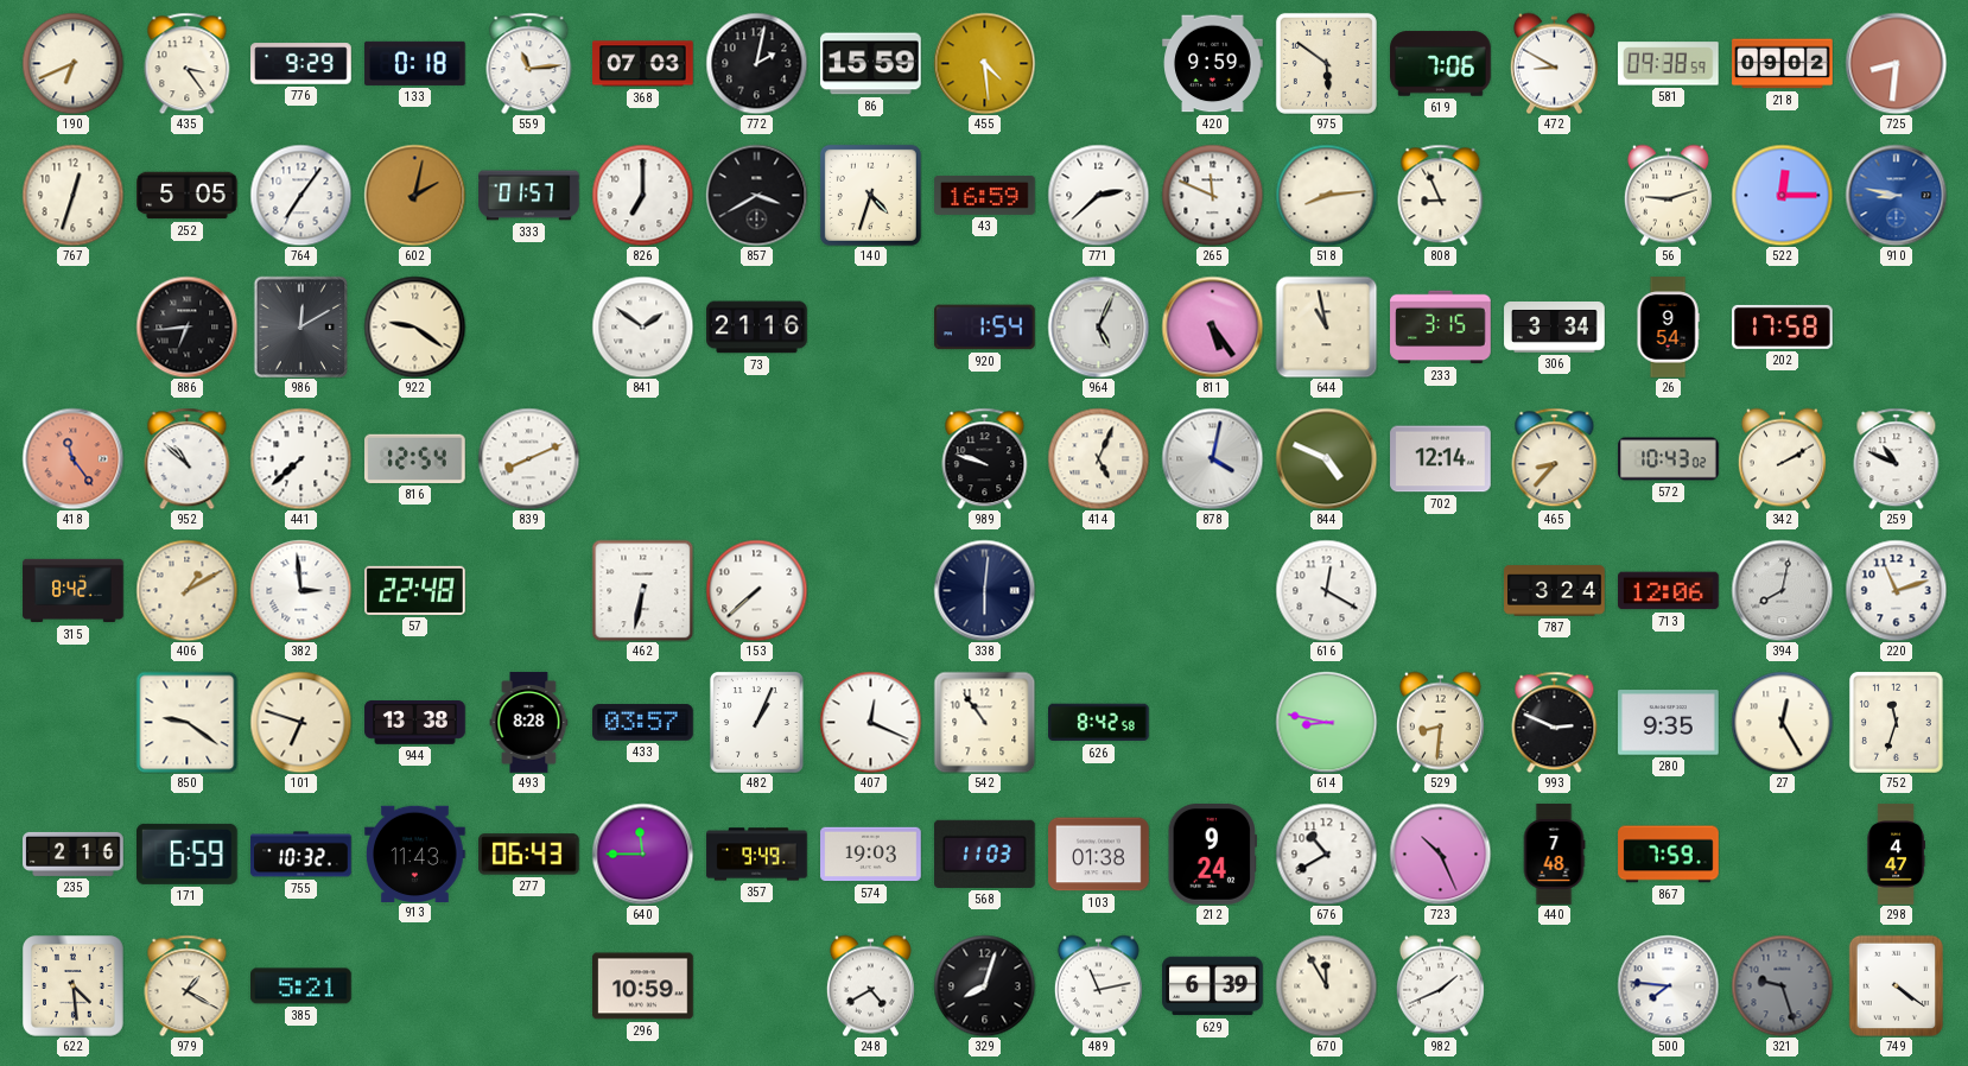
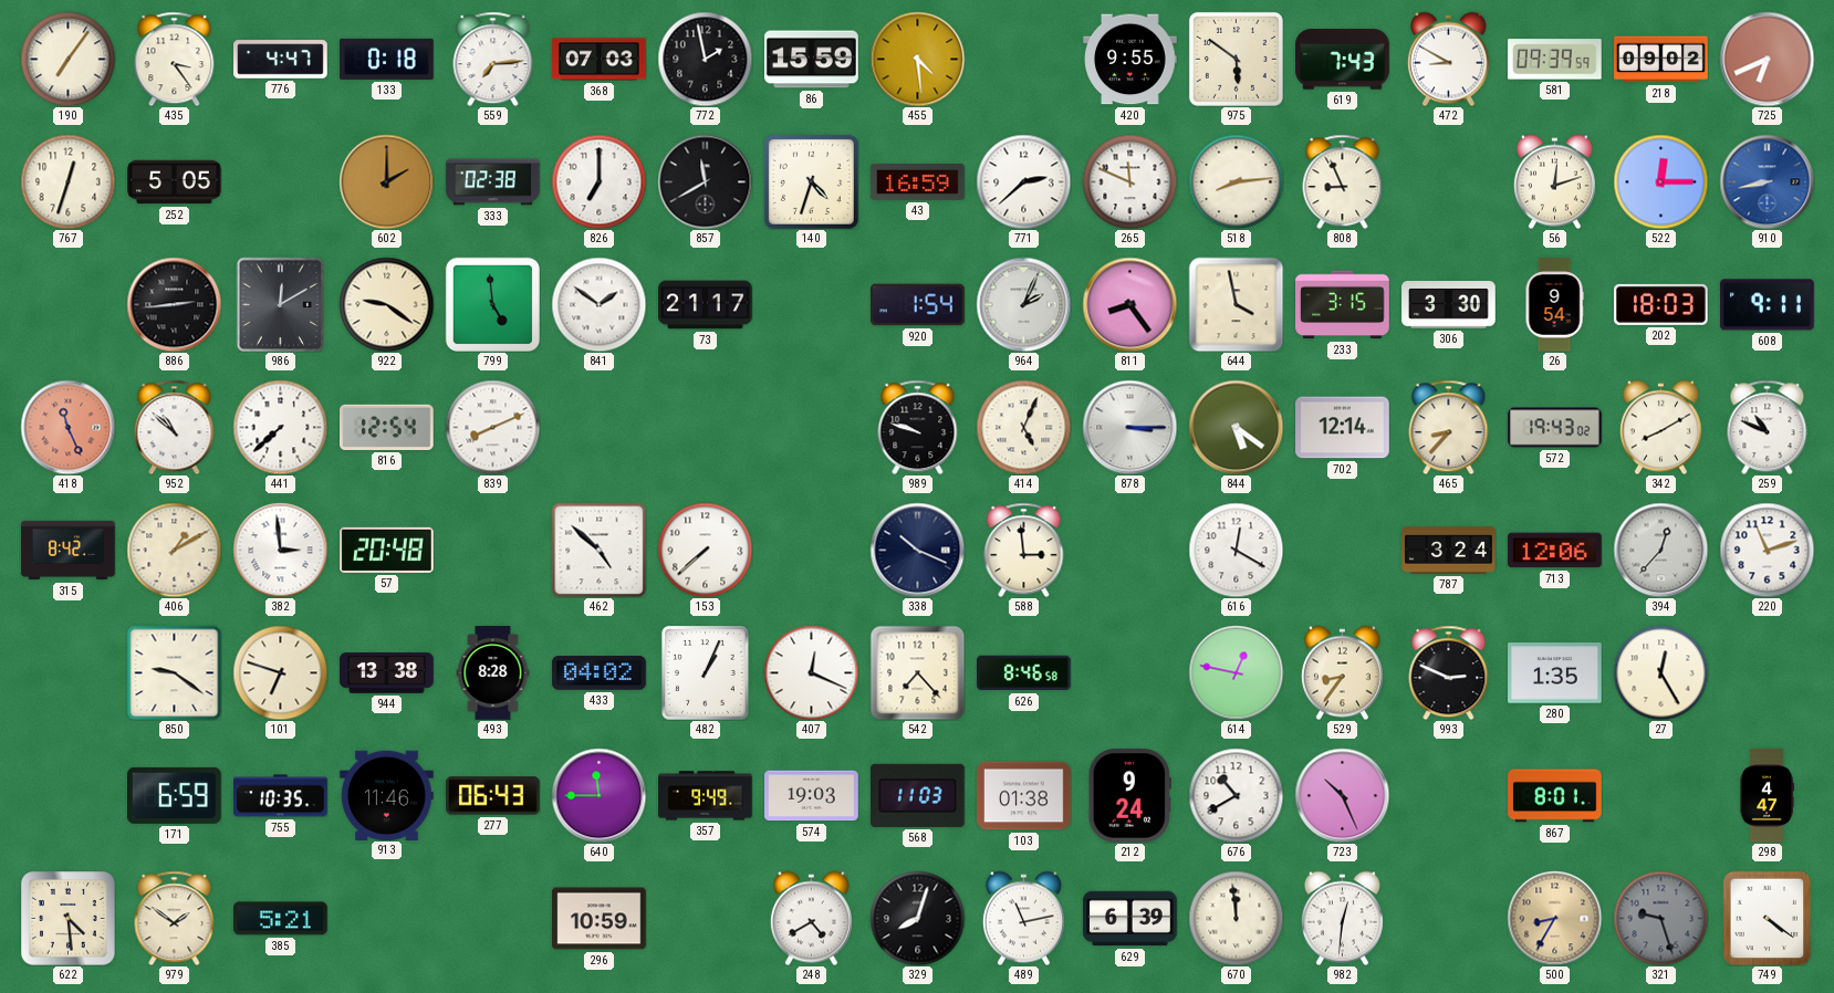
190: 6:41 -> 7:06 (67, 59)
776: 9:29 -> 4:47 (281, 60)
559: 11:14 -> 7:14 (493, 59)
772: 2:02 -> 1:58 (705, 59)
420: 9:59 -> 9:55 (1130, 60)
619: 7:06 -> 7:43 (1343, 60)
581: 09:38 -> 09:39 (1555, 60)
725: 8:31 -> 6:41 (1767, 59)
764: 7:06 -> none (300, 195)
602: 2:02 -> 2:00 (386, 181)
333: 01:57 -> 02:38 (493, 182)
857: 3:40 -> 11:40 (705, 181)
56: 9:12 -> 12:12 (1554, 181)
910: 8:47 -> 8:43 (1767, 181)
886: 6:44 -> 2:44 (174, 304)
799: none -> 4:59 (492, 304)
73: 21:16 -> 21:17 (706, 305)
964: 5:04 -> 2:04 (1023, 304)
811: 5:24 -> 8:24 (1129, 304)
644: 10:58 -> 3:58 (1236, 304)
306: 3:34 -> 3:30 (1449, 305)
202: 17:58 -> 18:03 (1661, 304)
608: none -> 9:11 (1768, 305)
418: 11:24 -> 11:26 (67, 427)
878: 4:02 -> 3:15 (1129, 427)
844: 4:49 -> 5:21 (1236, 427)
572: 10:43 -> 19:43 (1555, 428)
342: 2:10 -> 8:10 (1660, 427)
57: 22:48 -> 20:48 (387, 550)
462: 6:32 -> 4:52 (598, 550)
338: 6:01 -> 10:19 (917, 550)
588: none -> 2:59 (1024, 550)
394: 8:02 -> 12:37 (1660, 550)
433: 03:57 -> 04:02 (600, 673)
542: 10:54 -> 7:23 (917, 672)
626: 8:42 -> 8:46 (1024, 673)
614: 8:47 -> 12:47 (1236, 672)
529: 8:31 -> 8:36 (1342, 672)
280: 9:35 -> 1:35 (1555, 673)
752: 11:33 -> none (1896, 722)
235: 2:16 -> none (74, 854)
755: 10:32 -> 10:35 (281, 796)
913: 11:43 -> 11:46 (387, 795)
440: 7:48 -> none (1554, 855)
867: 7:59 -> 8:01 (1555, 796)
979: 1:20 -> 1:51 (175, 918)
670: 11:55 -> 11:59 (1236, 918)
982: 1:41 -> 12:31 (1342, 918)
500: 7:46 -> 8:35 (1554, 918)
500 dial: white -> champagne (1554, 918)
